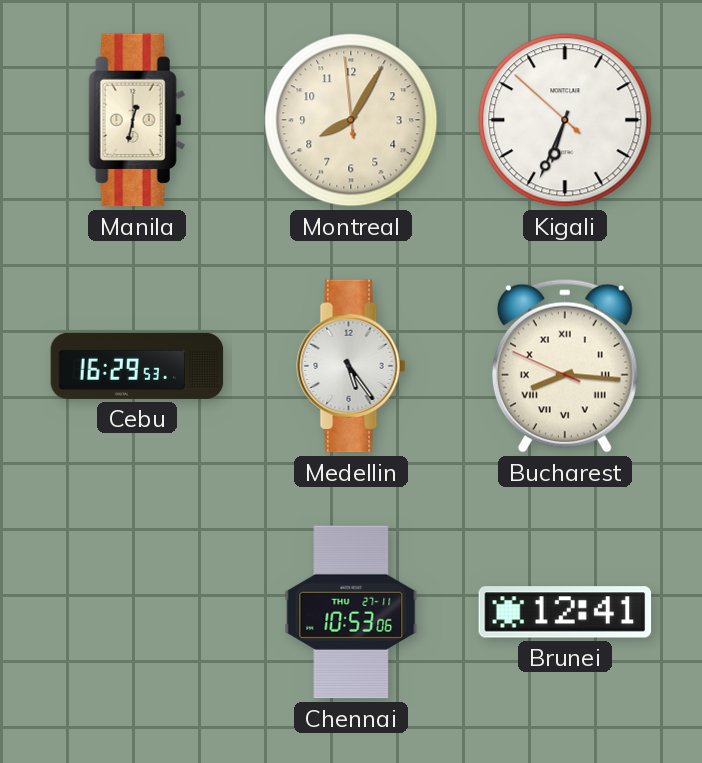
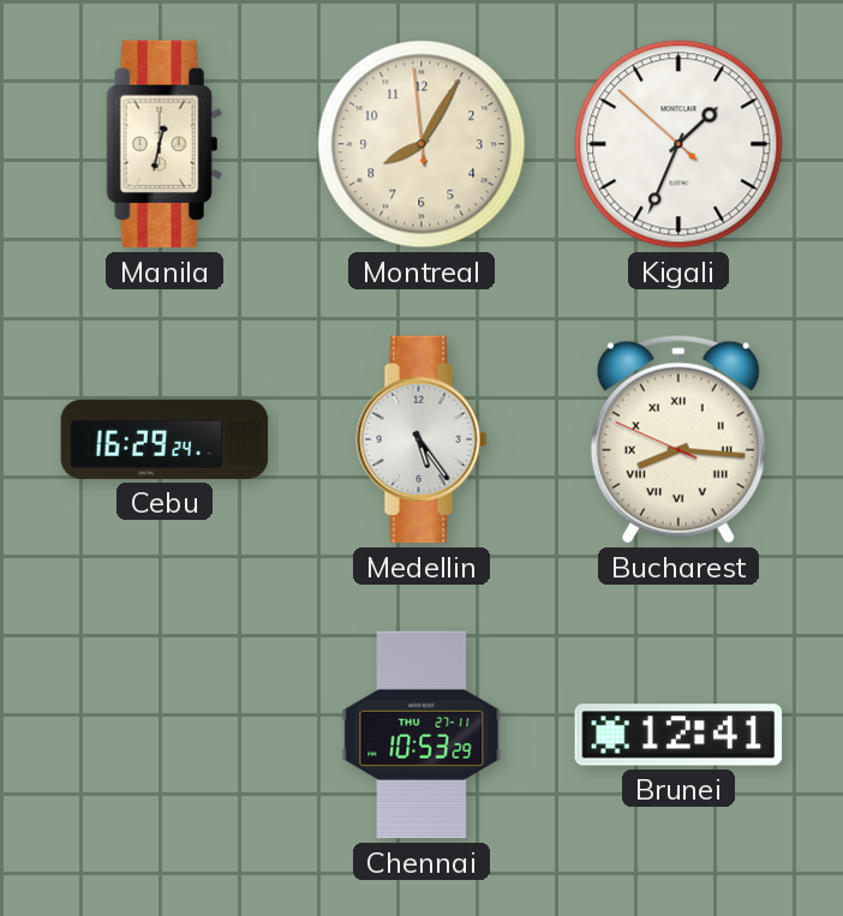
Kigali: 6:33 -> 1:33 (678, 144)
Cebu: 16:29:53 -> 16:29:24 (165, 439)
Chennai: 10:53:06 -> 10:53:29 (421, 735)
